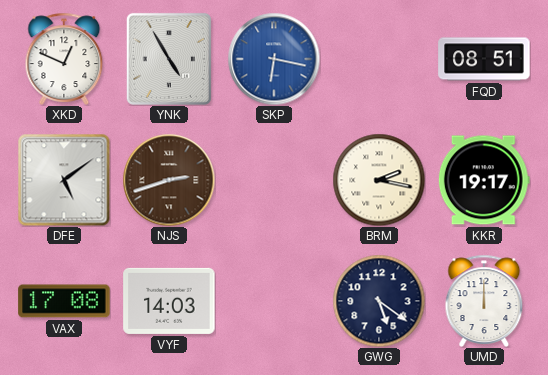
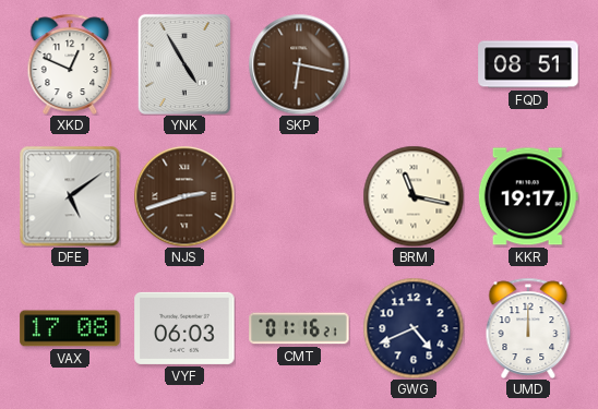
SKP dial: blue -> brown (299, 64)
BRM: 2:17 -> 11:17 (414, 196)
VYF: 14:03 -> 06:03 (184, 328)
CMT: none -> 01:16 (299, 328)
GWG: 5:21 -> 4:41 (414, 328)
